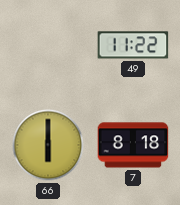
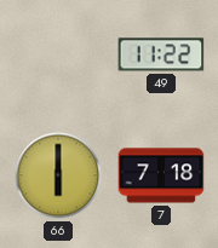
7: 8:18 -> 7:18 (161, 175)
